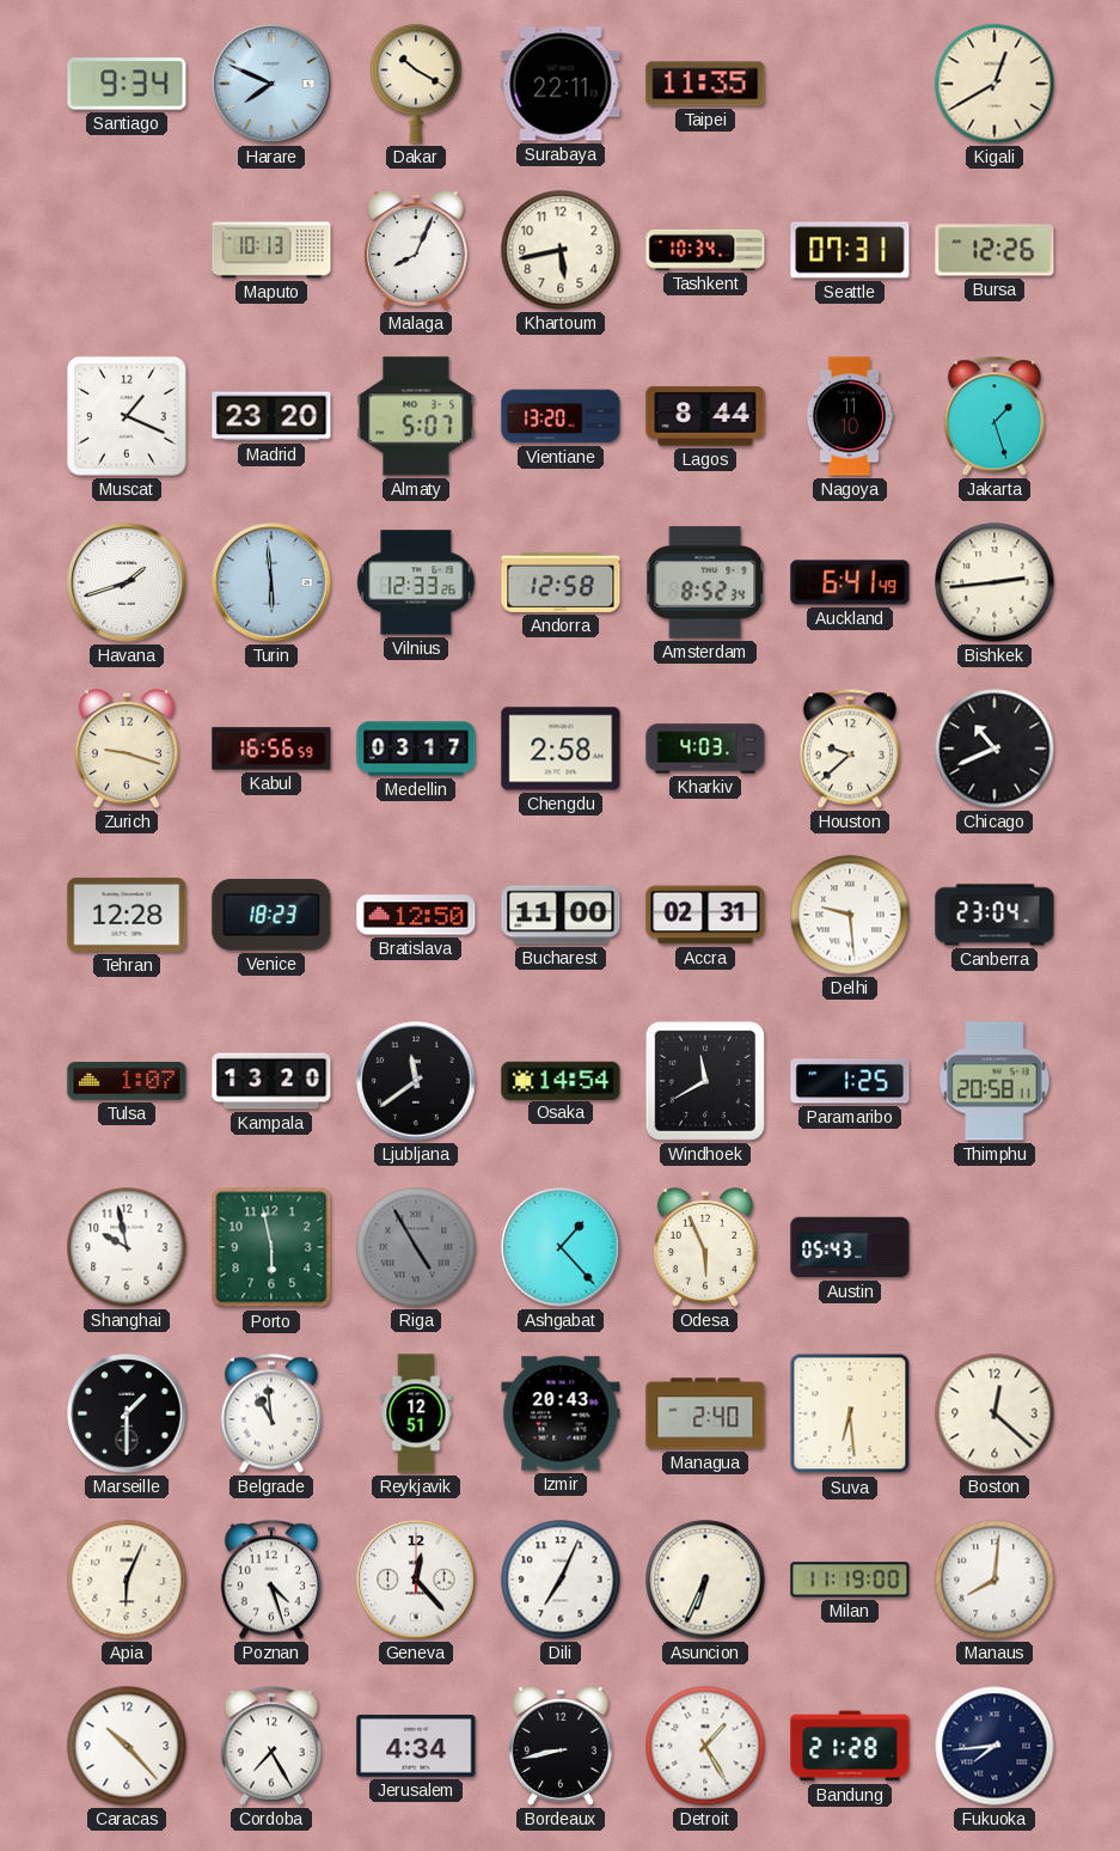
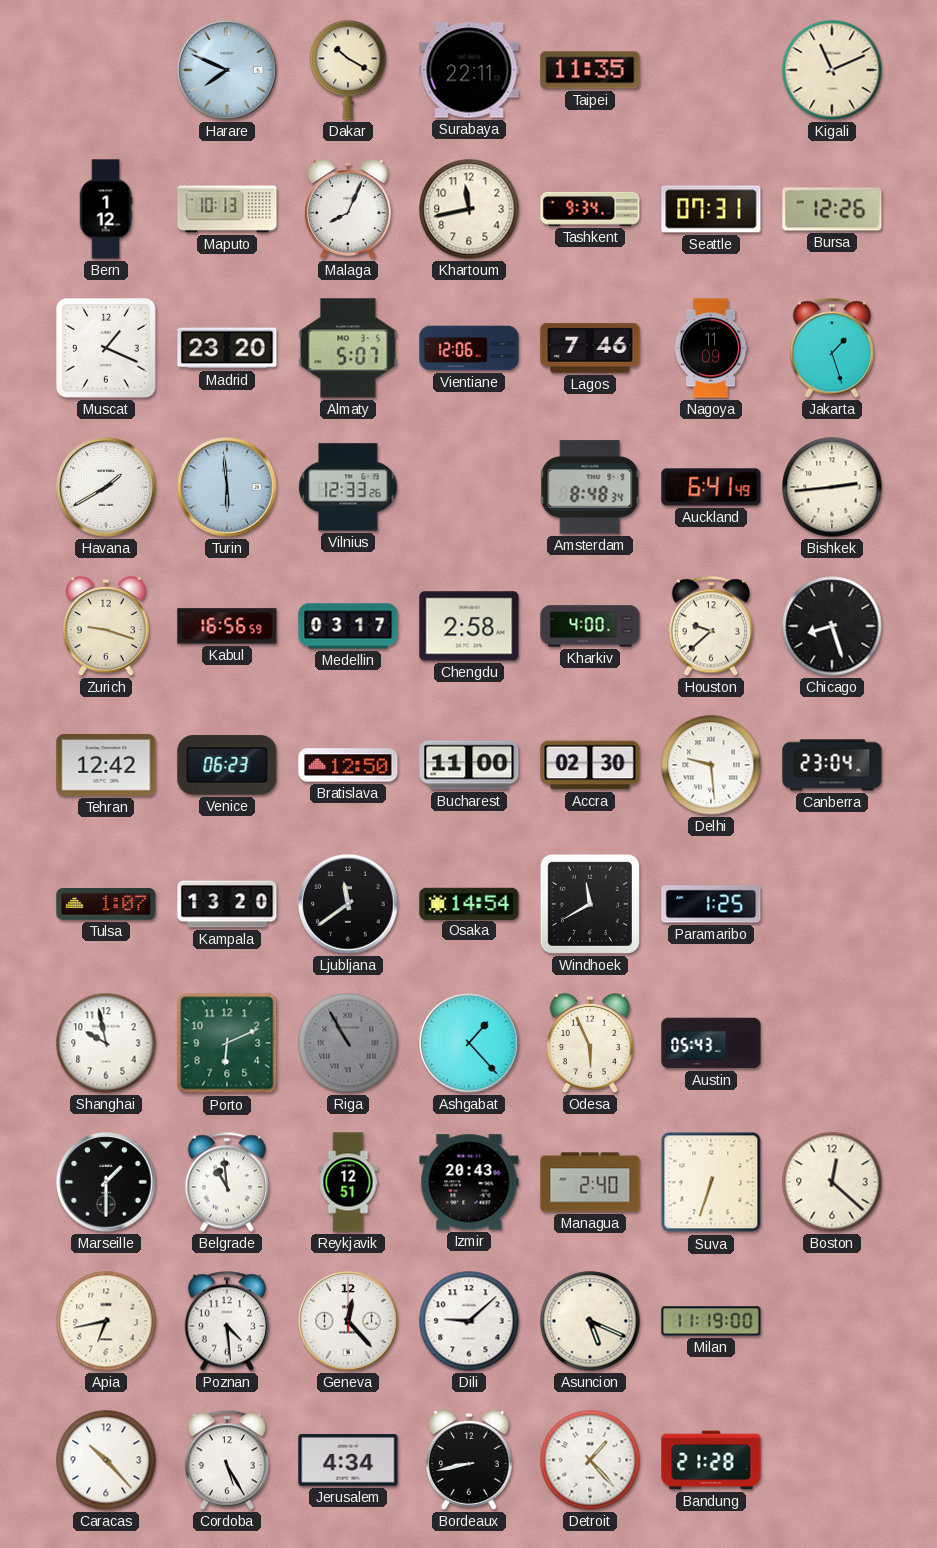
Santiago: 9:34 -> none (127, 84)
Kigali: 12:40 -> 11:11 (832, 70)
Bern: none -> 1:12 (106, 209)
Khartoum: 5:43 -> 11:43 (469, 209)
Tashkent: 10:34 -> 9:34 (590, 209)
Vientiane: 13:20 -> 12:06 (469, 348)
Lagos: 8:44 -> 7:46 (590, 348)
Nagoya: 11:10 -> 11:09 (711, 348)
Havana: 1:42 -> 1:40 (106, 487)
Andorra: 12:58 -> none (561, 582)
Amsterdam: 8:52 -> 8:48 (591, 487)
Kharkiv: 4:03 -> 4:00 (590, 626)
Chicago: 10:41 -> 8:27 (832, 626)
Tehran: 12:28 -> 12:42 (106, 765)
Venice: 18:23 -> 06:23 (227, 765)
Accra: 02:31 -> 02:30 (590, 765)
Thimphu: 20:58 -> none (994, 1081)
Porto: 5:58 -> 6:11 (227, 1043)
Riga: 4:55 -> 10:55 (348, 1043)
Suva: 6:29 -> 6:33 (711, 1182)
Apia: 6:04 -> 6:43 (106, 1321)
Poznan: 4:27 -> 4:29 (227, 1321)
Dili: 7:04 -> 9:08 (469, 1321)
Asuncion: 6:34 -> 5:19 (590, 1321)
Manaus: 8:01 -> none (994, 1580)
Cordoba: 7:25 -> 5:25 (227, 1460)
Detroit: 1:25 -> 1:23 (590, 1460)
Fukuoka: 7:44 -> none (994, 1746)
